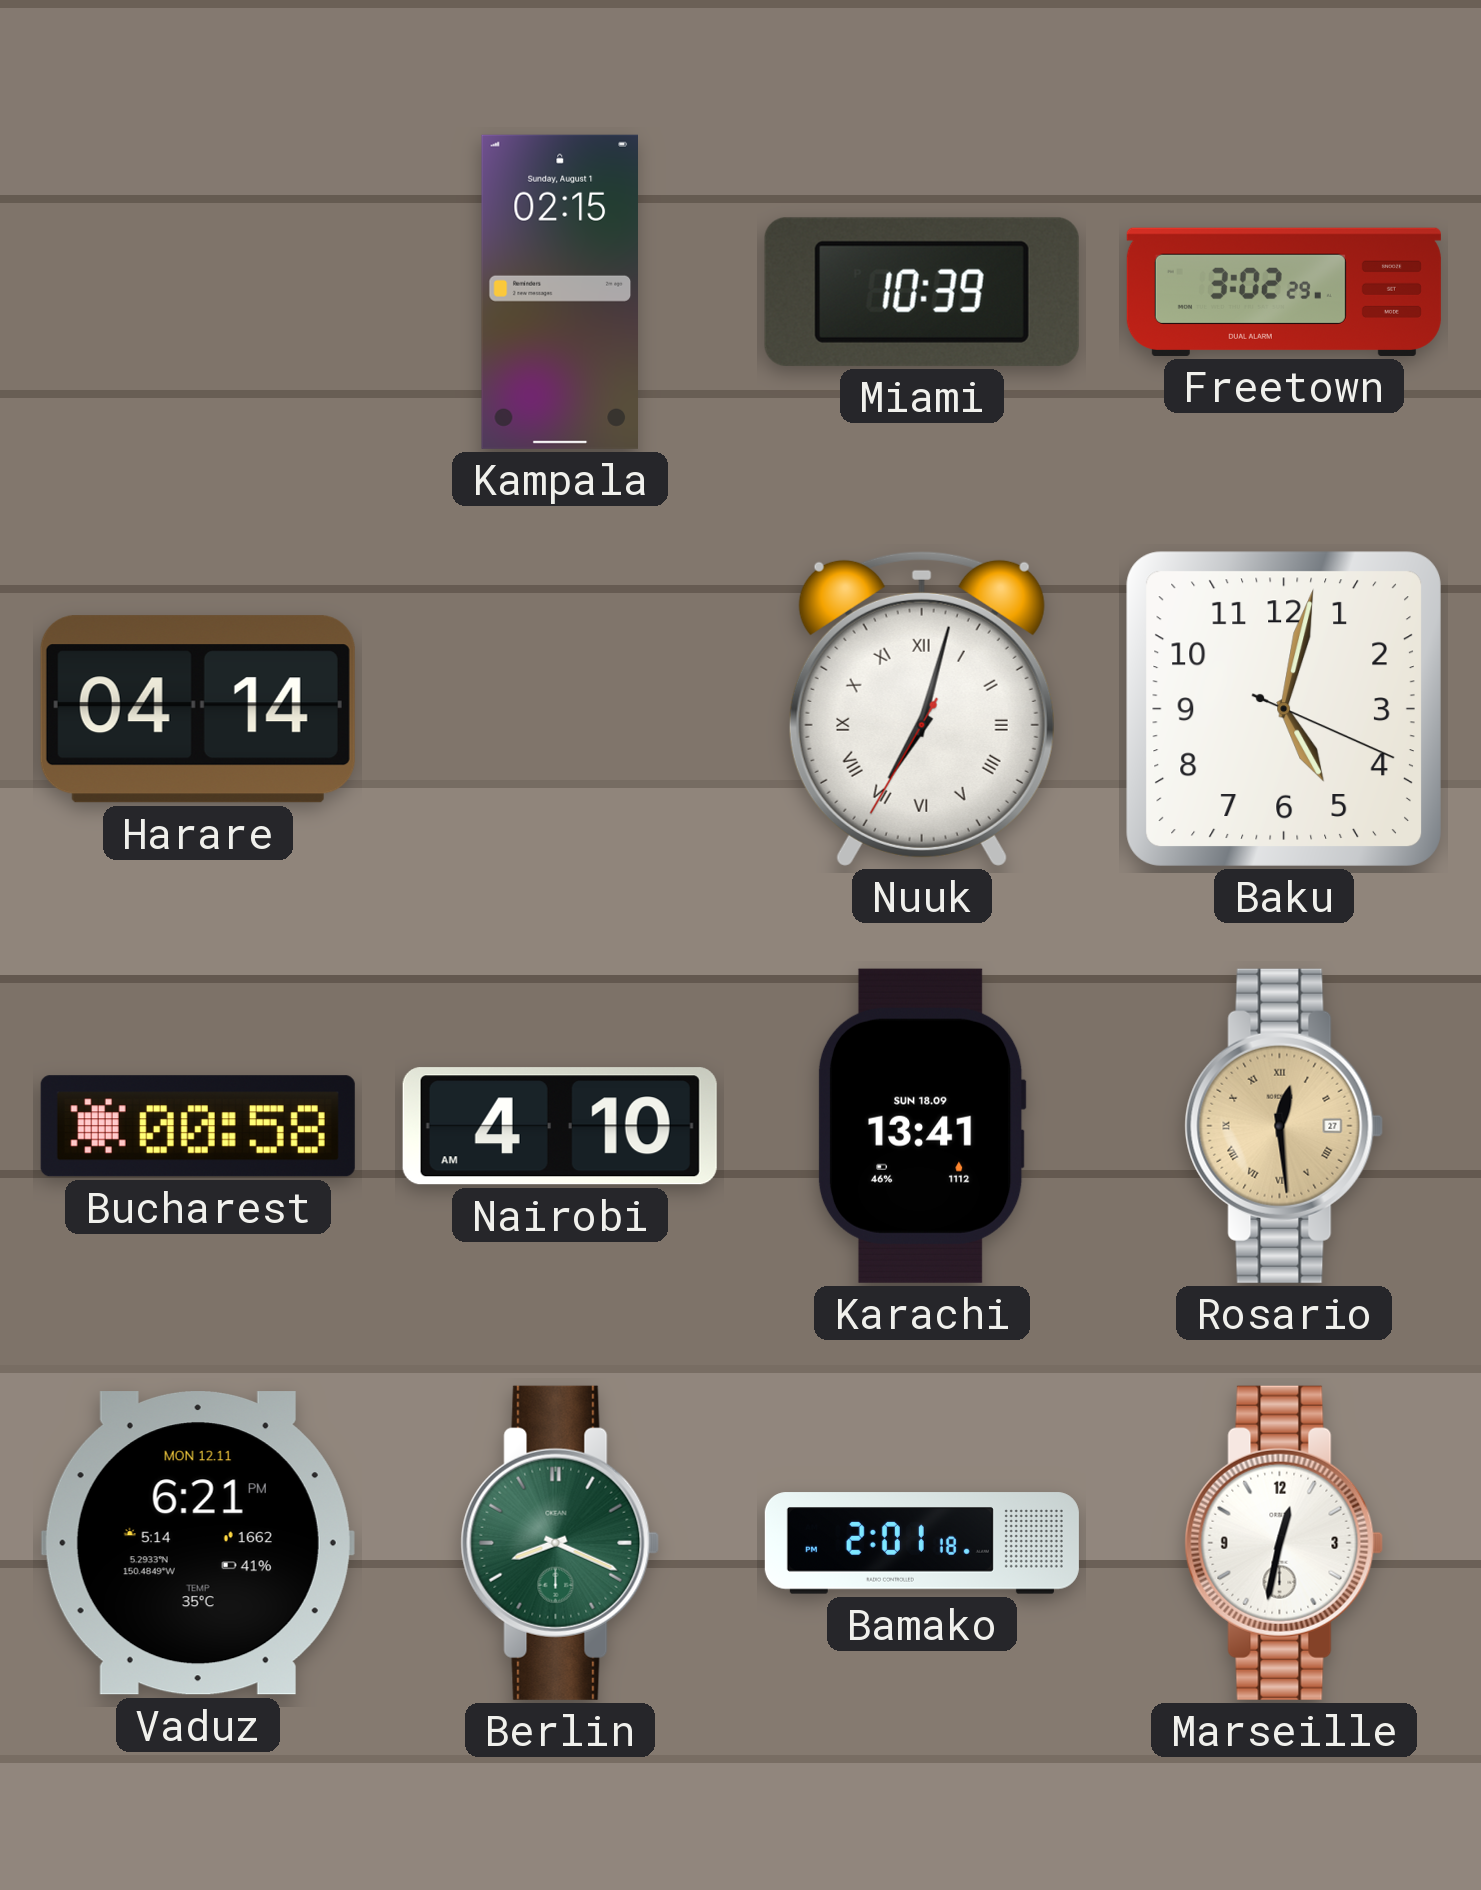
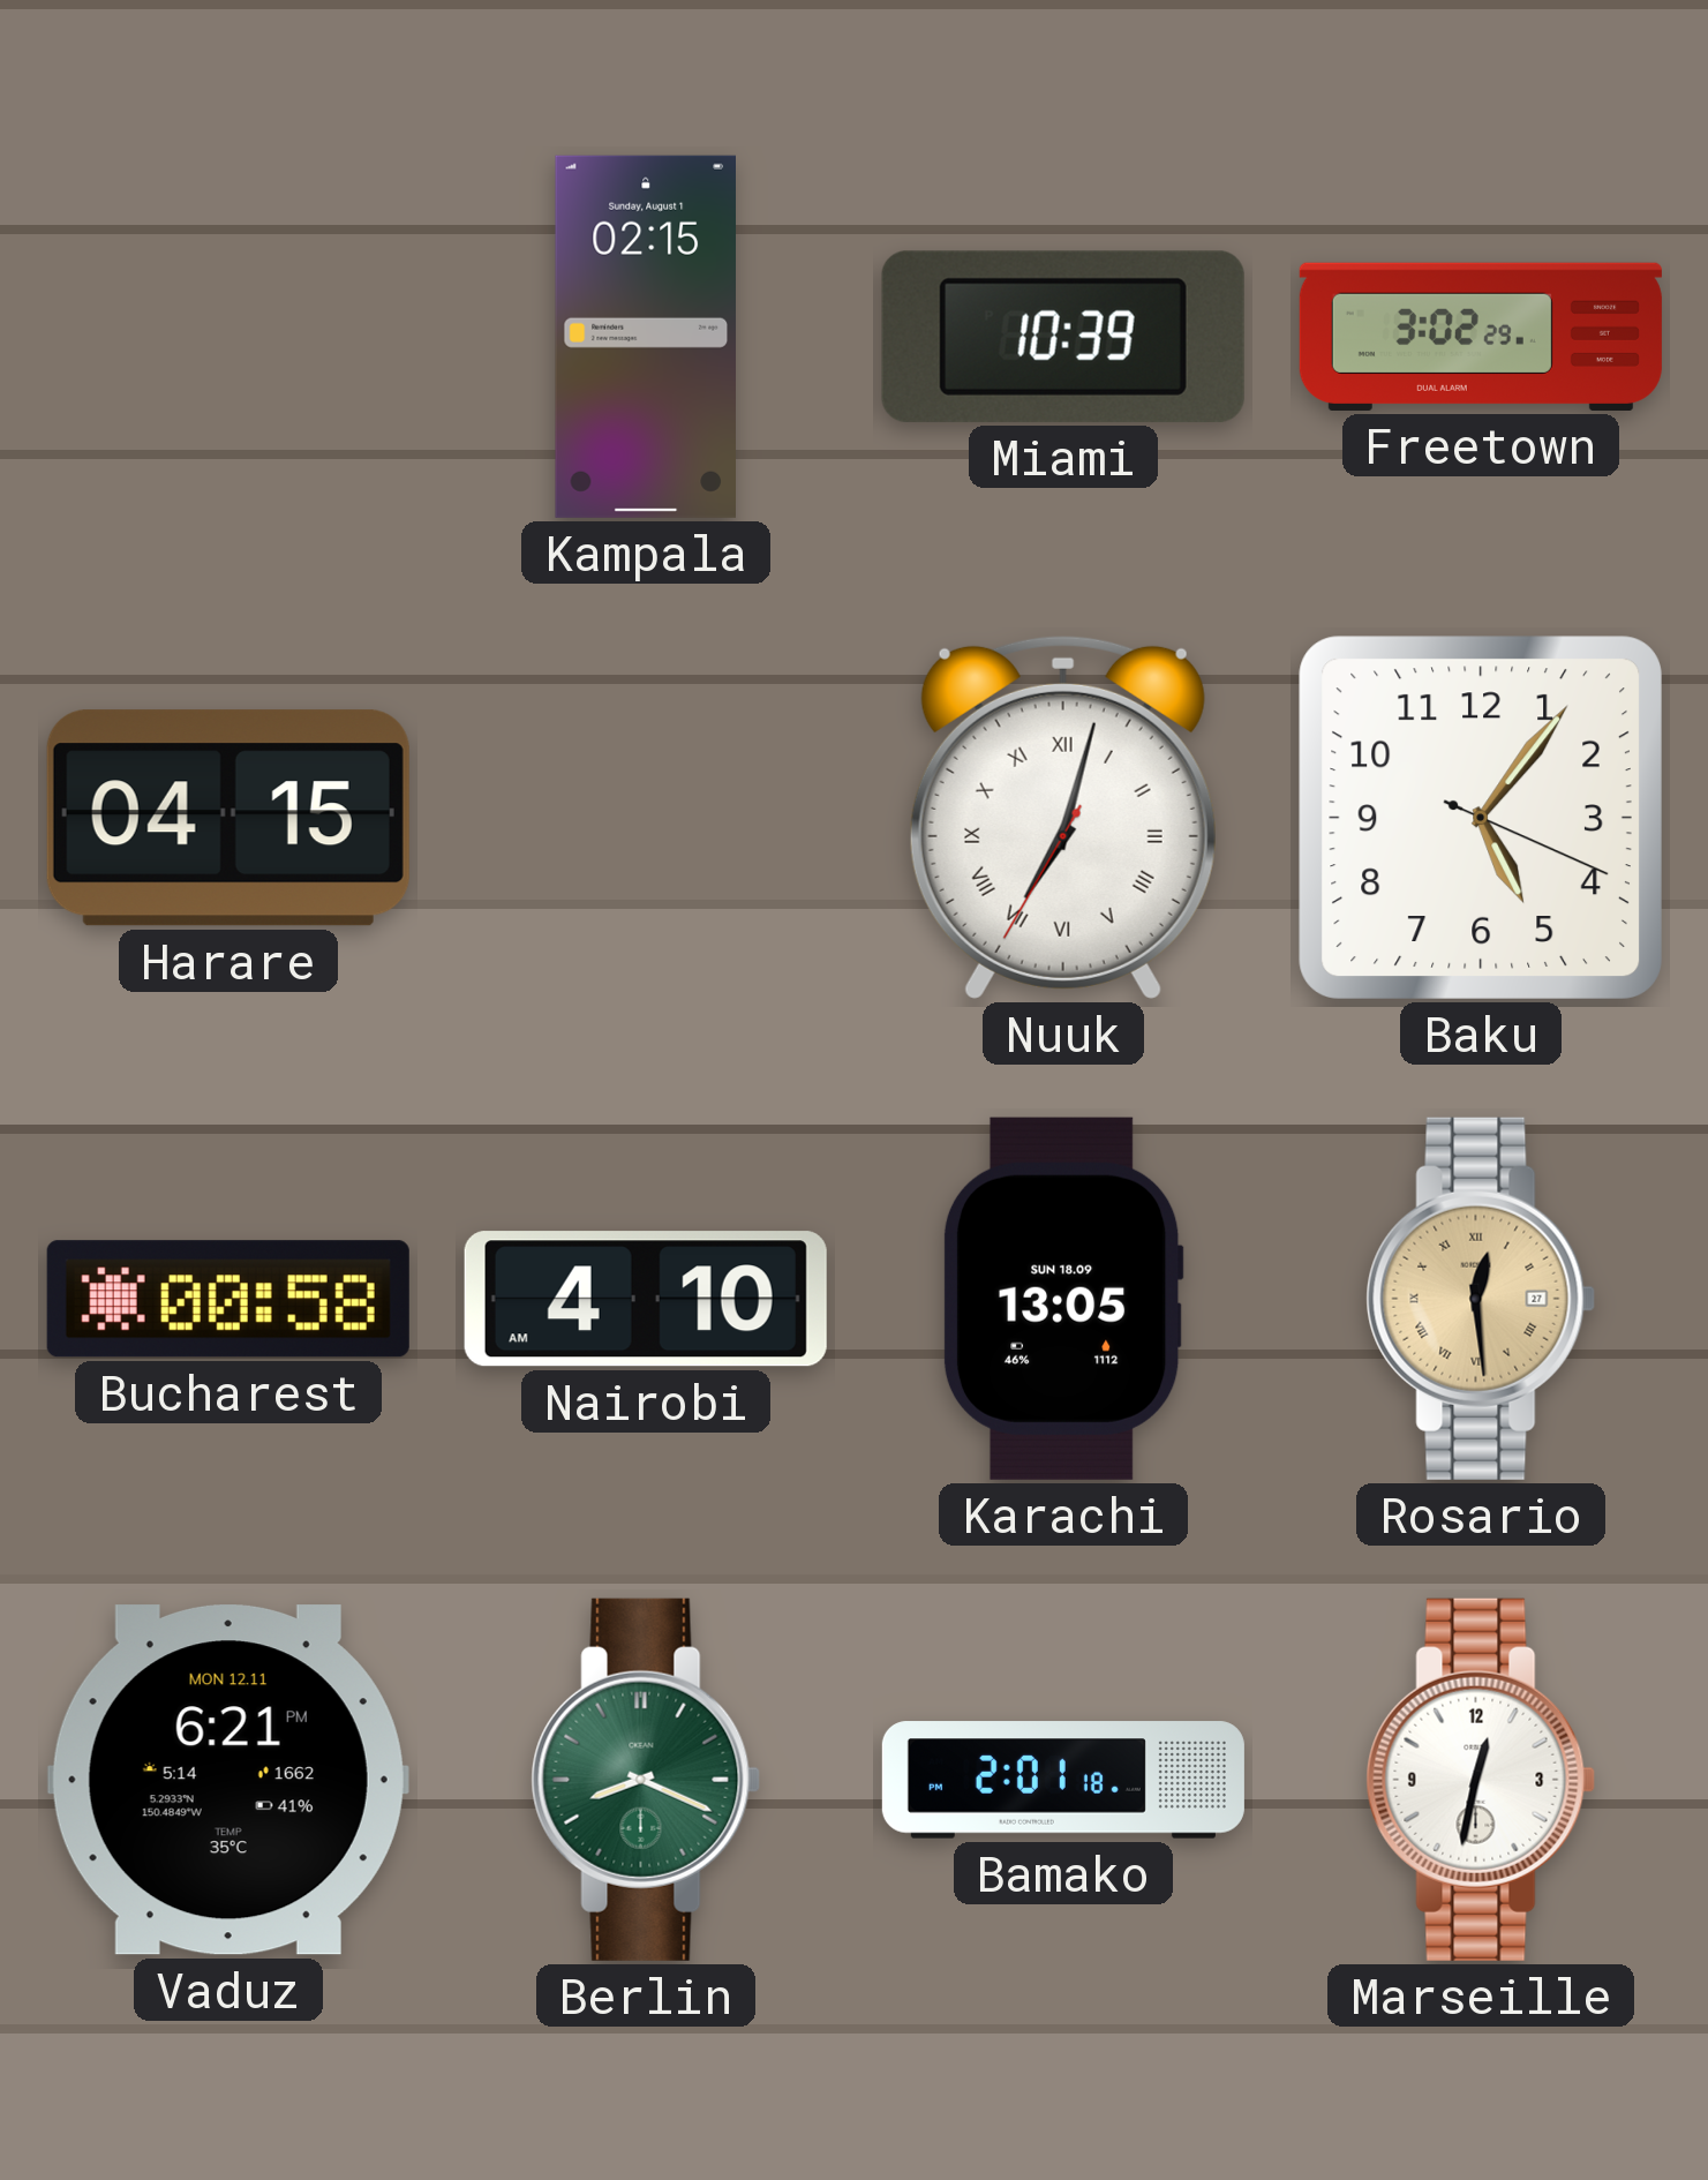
Harare: 04:14 -> 04:15 (228, 818)
Baku: 5:02 -> 5:06 (1481, 818)
Karachi: 13:41 -> 13:05 (1063, 1299)
